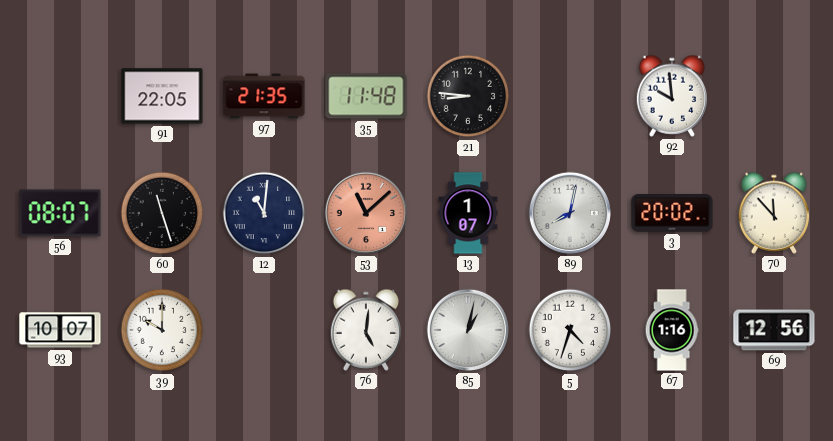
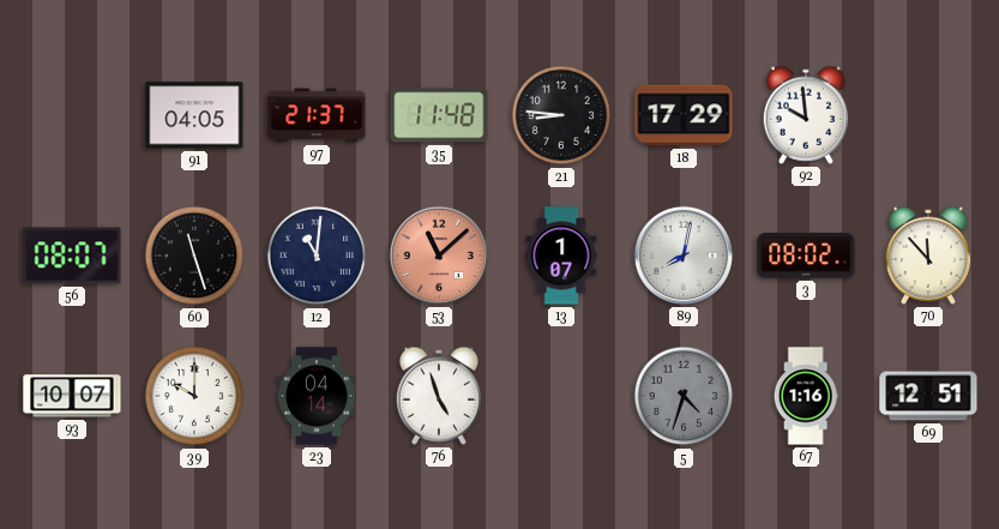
91: 22:05 -> 04:05 (194, 115)
97: 21:35 -> 21:37 (317, 115)
18: none -> 17:29 (684, 115)
3: 20:02 -> 08:02 (806, 256)
23: none -> 04:14 (318, 396)
76: 5:01 -> 4:57 (439, 396)
85: 1:02 -> none (468, 330)
5 dial: white -> grey (684, 396)
69: 12:56 -> 12:51 (928, 396)
